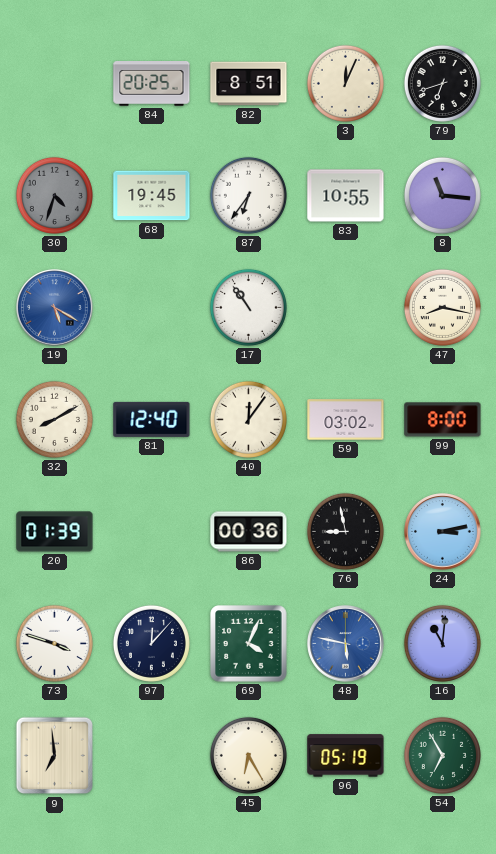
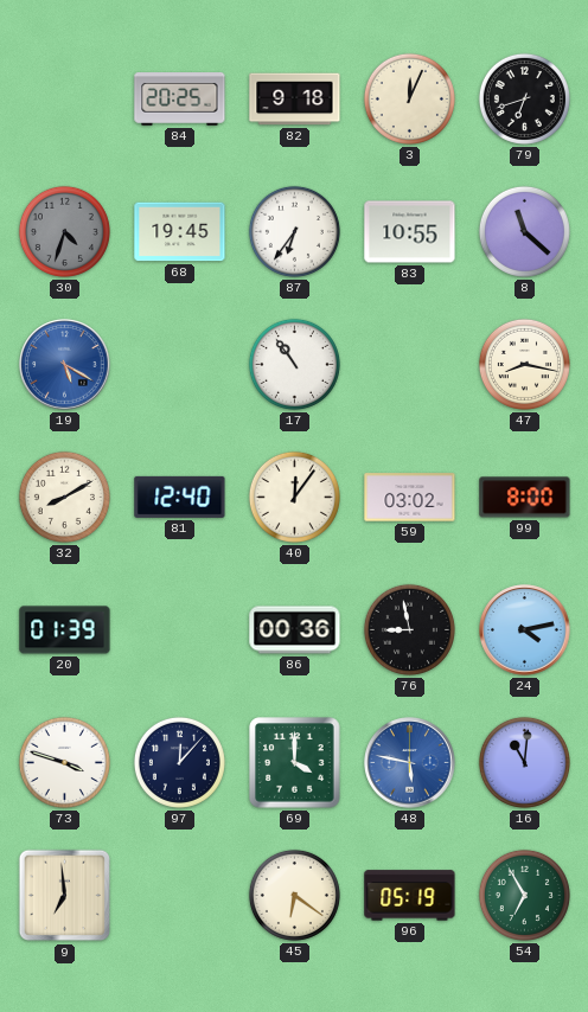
82: 8:51 -> 9:18 (295, 100)
8: 11:16 -> 11:22 (524, 231)
24: 3:13 -> 4:13 (525, 630)
69: 4:04 -> 4:00 (295, 763)
45: 6:25 -> 6:21 (294, 895)
